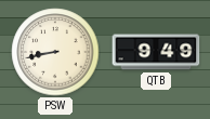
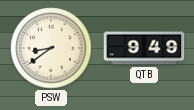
PSW: 8:43 -> 8:39 (51, 48)
